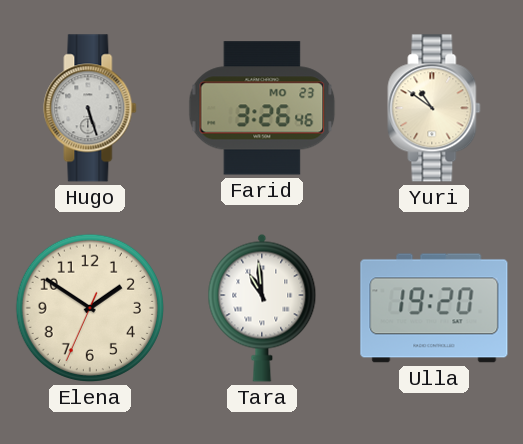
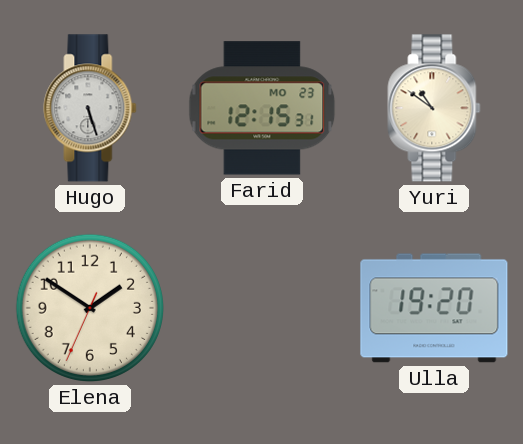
Farid: 3:26 -> 12:15 (262, 108)
Tara: 10:59 -> none (262, 308)
